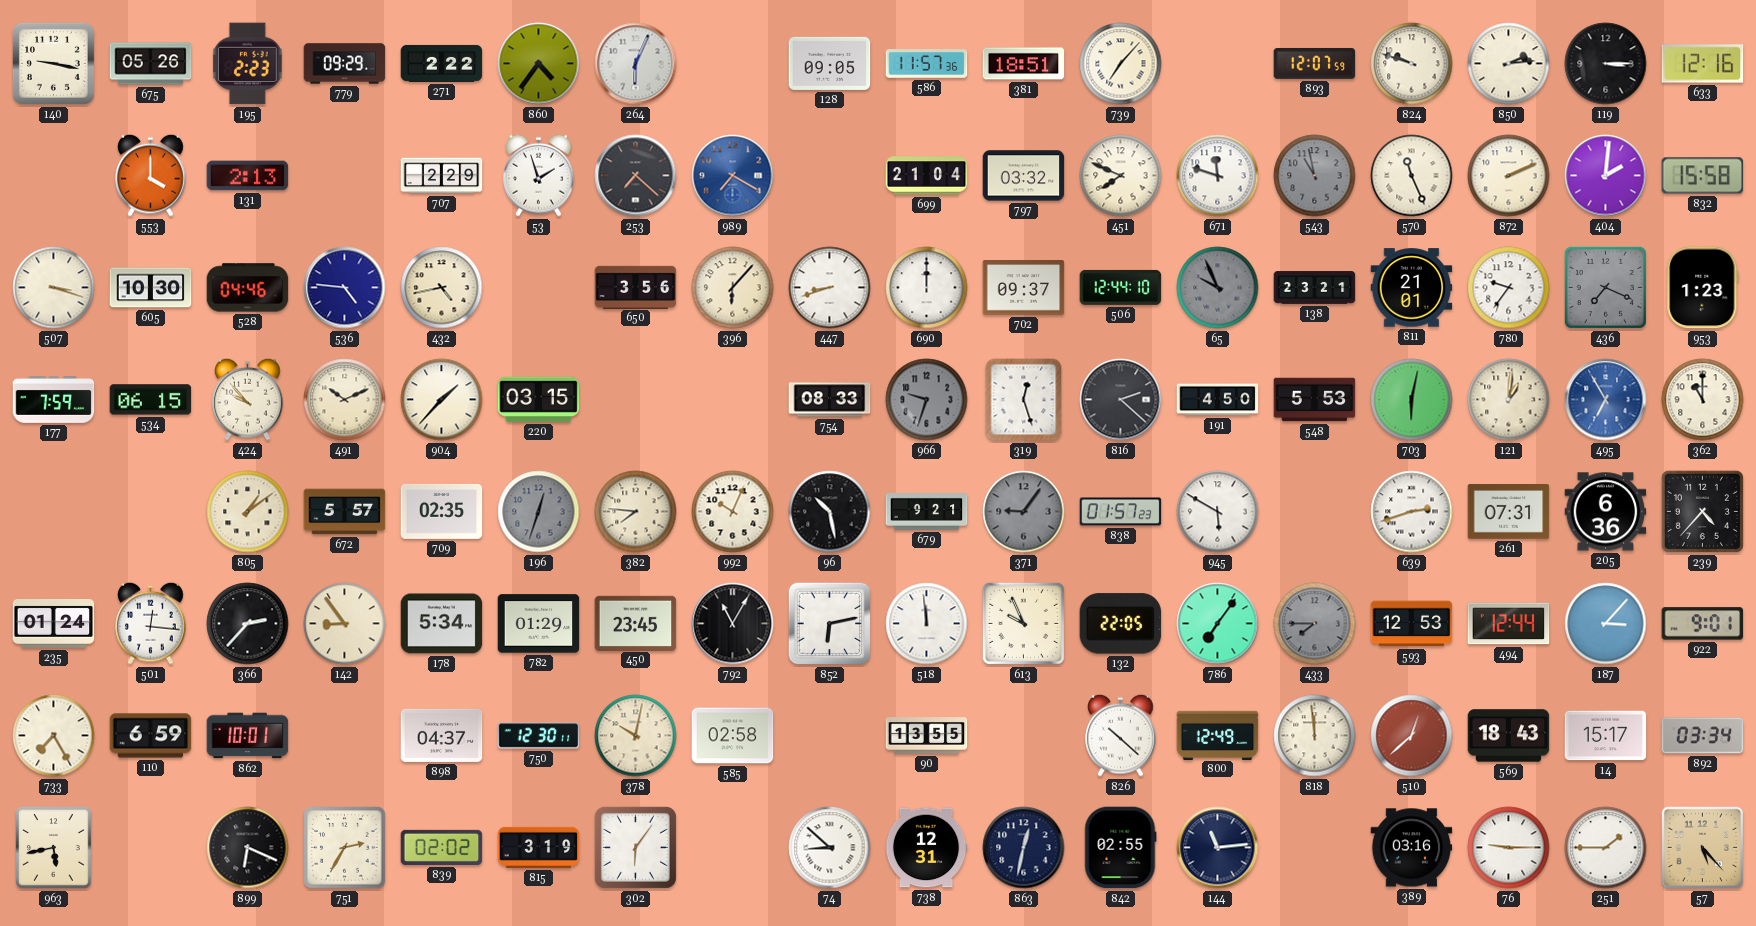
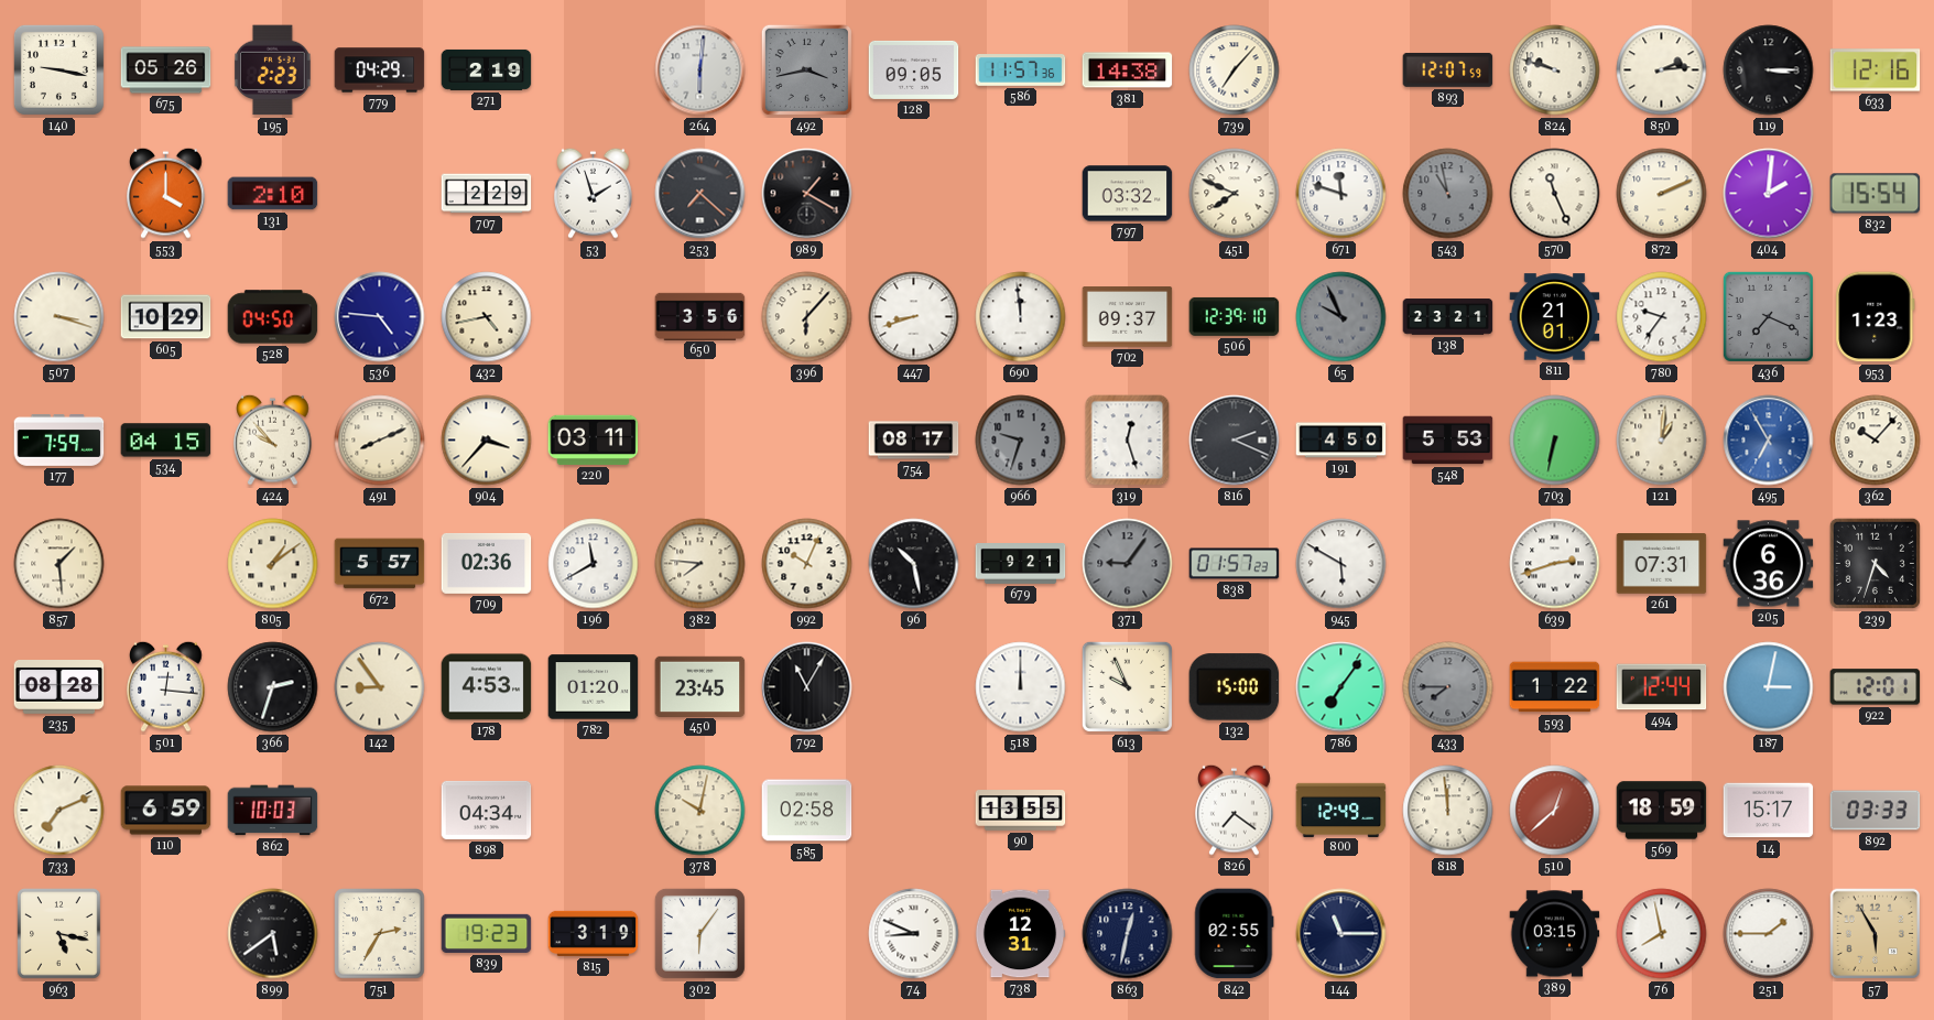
779: 09:29 -> 04:29 (380, 70)
271: 2:22 -> 2:19 (487, 69)
860: 4:36 -> none (539, 64)
264: 6:04 -> 6:01 (700, 70)
492: none -> 3:43 (806, 69)
381: 18:51 -> 14:38 (1128, 70)
131: 2:13 -> 2:10 (273, 194)
989: 7:20 -> 1:20 (807, 194)
989 dial: blue -> black (807, 194)
699: 21:04 -> none (927, 176)
832: 15:58 -> 15:54 (1876, 194)
605: 10:30 -> 10:29 (166, 317)
528: 04:46 -> 04:50 (273, 317)
690: 12:00 -> 11:59 (1021, 317)
506: 12:44 -> 12:39 (1235, 316)
534: 06:15 -> 04:15 (166, 441)
491: 10:11 -> 8:11 (380, 441)
904: 1:37 -> 3:37 (487, 441)
220: 03:15 -> 03:11 (594, 440)
754: 08:33 -> 08:17 (914, 441)
816: 2:22 -> 2:19 (1235, 441)
703: 6:02 -> 6:32 (1555, 441)
362: 11:00 -> 10:07 (1876, 441)
857: none -> 1:29 (59, 564)
709: 02:35 -> 02:36 (487, 564)
196: 12:33 -> 11:40 (594, 564)
196 dial: grey -> white (594, 564)
239: 4:37 -> 4:33 (1875, 563)
235: 01:24 -> 08:28 (59, 687)
366: 2:37 -> 2:33 (273, 687)
178: 5:34 -> 4:53 (487, 687)
782: 01:29 -> 01:20 (594, 687)
852: 6:13 -> none (830, 624)
518: 11:59 -> 12:00 (1021, 687)
132: 22:05 -> 15:00 (1235, 687)
593: 12:53 -> 1:22 (1555, 687)
187: 3:07 -> 3:02 (1769, 687)
922: 9:01 -> 12:01 (1876, 687)
733: 7:25 -> 7:11 (59, 811)
862: 10:01 -> 10:03 (273, 811)
898: 04:37 -> 04:34 (487, 810)
750: 12:30 -> none (539, 736)
826: 10:22 -> 7:21 (1235, 810)
569: 18:43 -> 18:59 (1662, 811)
892: 03:34 -> 03:33 (1876, 811)
963: 5:43 -> 5:17 (59, 934)
899: 6:19 -> 5:39 (273, 934)
839: 02:02 -> 19:23 (487, 933)
74: 8:52 -> 8:49 (914, 934)
144: 11:14 -> 11:15 (1341, 934)
389: 03:16 -> 03:15 (1555, 934)
76: 9:15 -> 7:58 (1662, 934)
57: 5:23 -> 5:55 (1876, 934)
